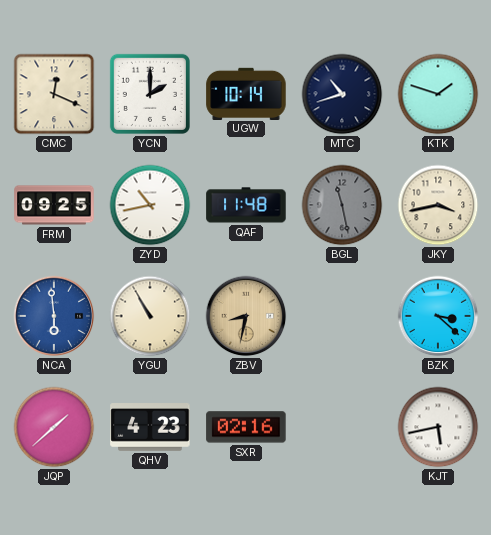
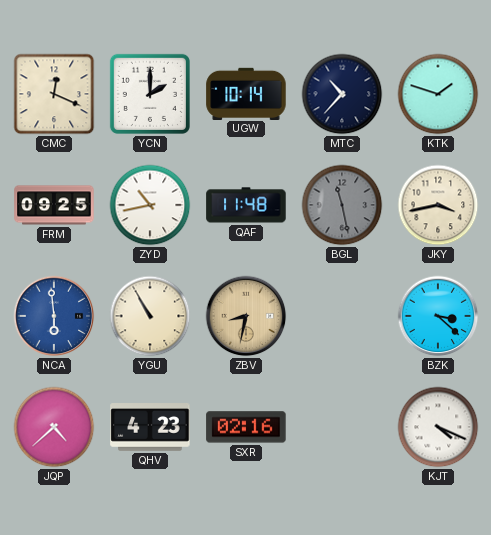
MTC: 10:42 -> 10:37 (342, 94)
JQP: 1:38 -> 4:38 (54, 427)
KJT: 5:43 -> 4:19 (438, 427)
